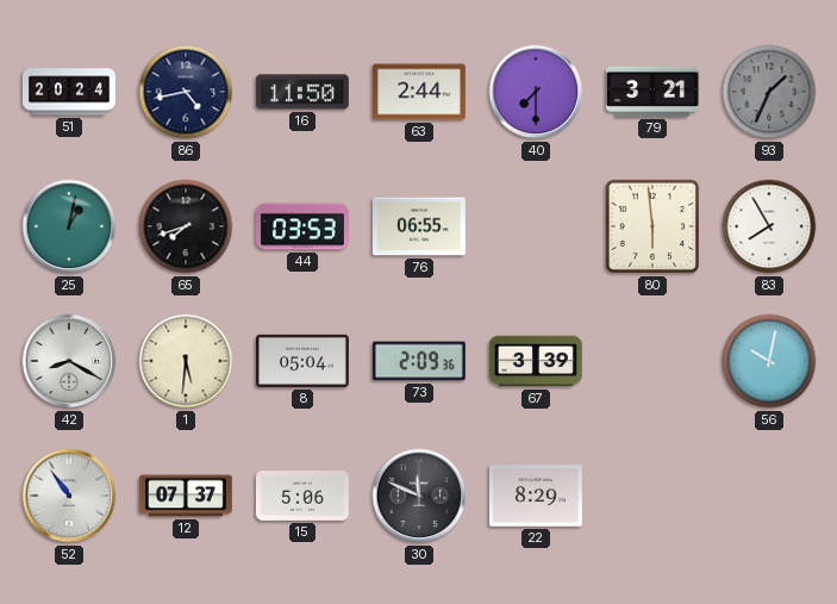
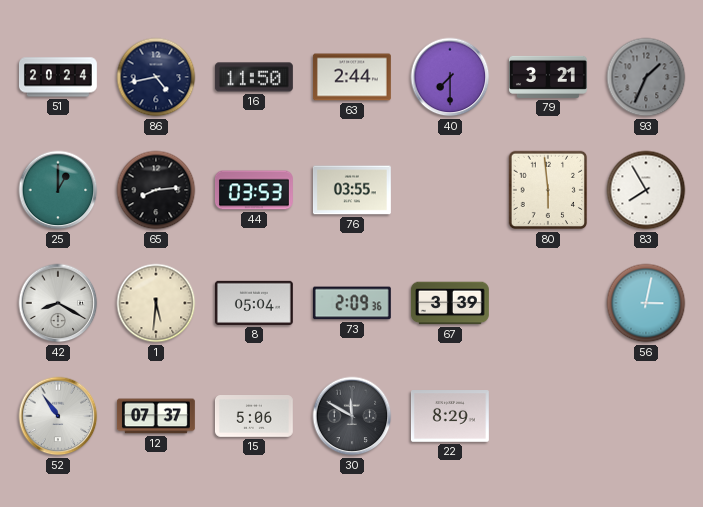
25: 1:02 -> 1:00 (58, 190)
65: 7:42 -> 8:14 (156, 190)
76: 06:55 -> 03:55 (352, 190)
56: 10:02 -> 3:02 (646, 303)
30: 11:49 -> 11:50 (352, 416)
